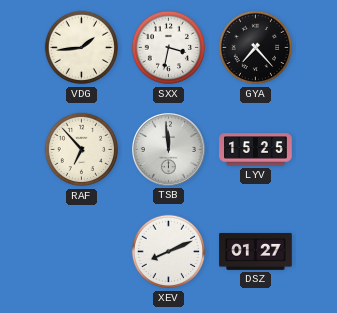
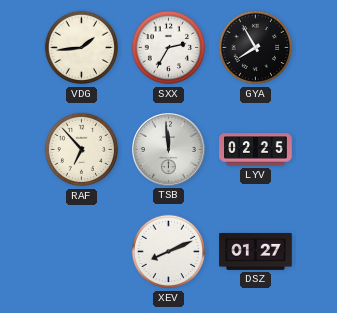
SXX: 3:32 -> 2:35 (169, 48)
GYA: 7:23 -> 7:55 (256, 48)
LYV: 15:25 -> 02:25 (256, 150)
